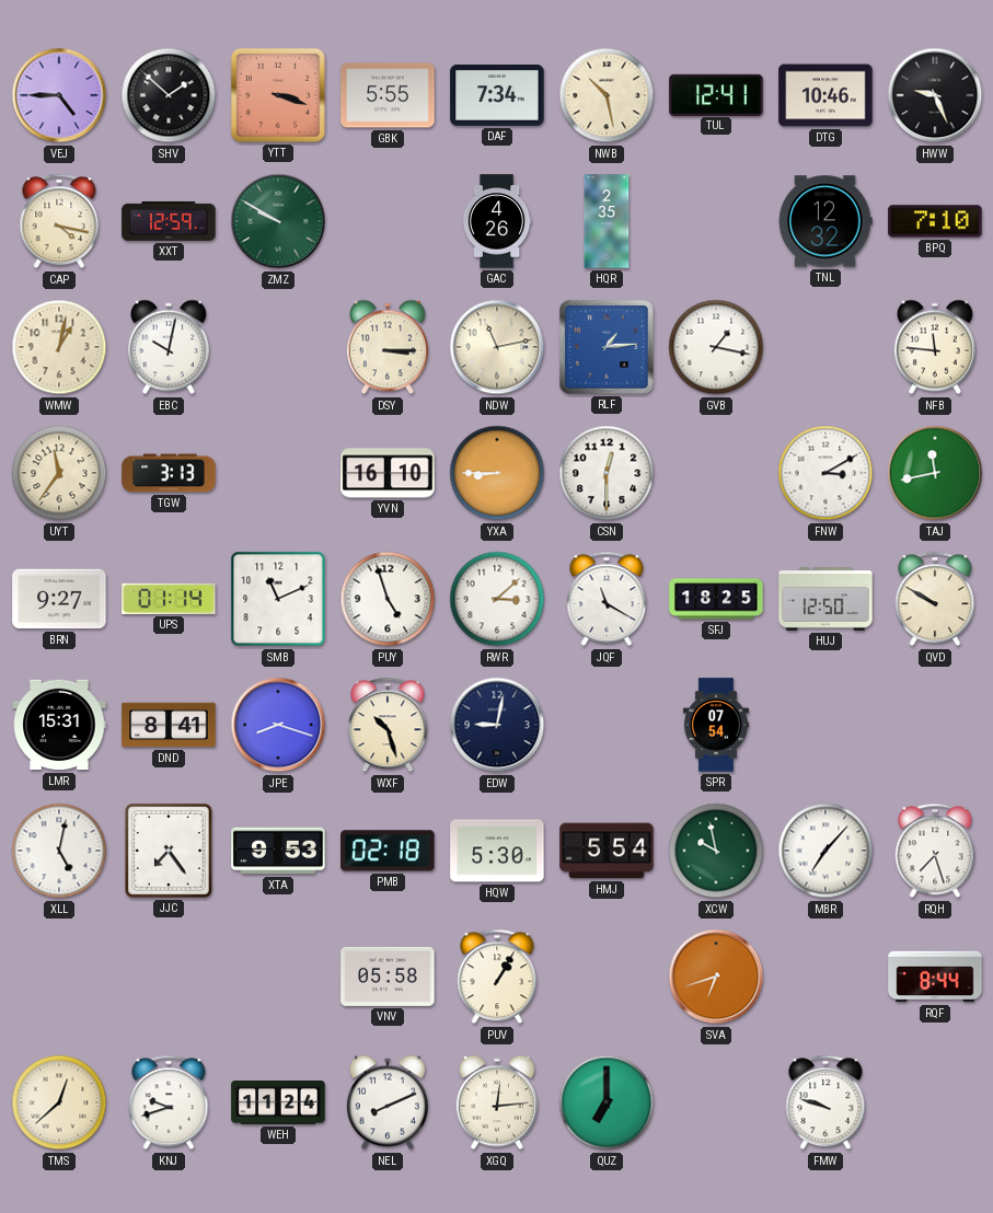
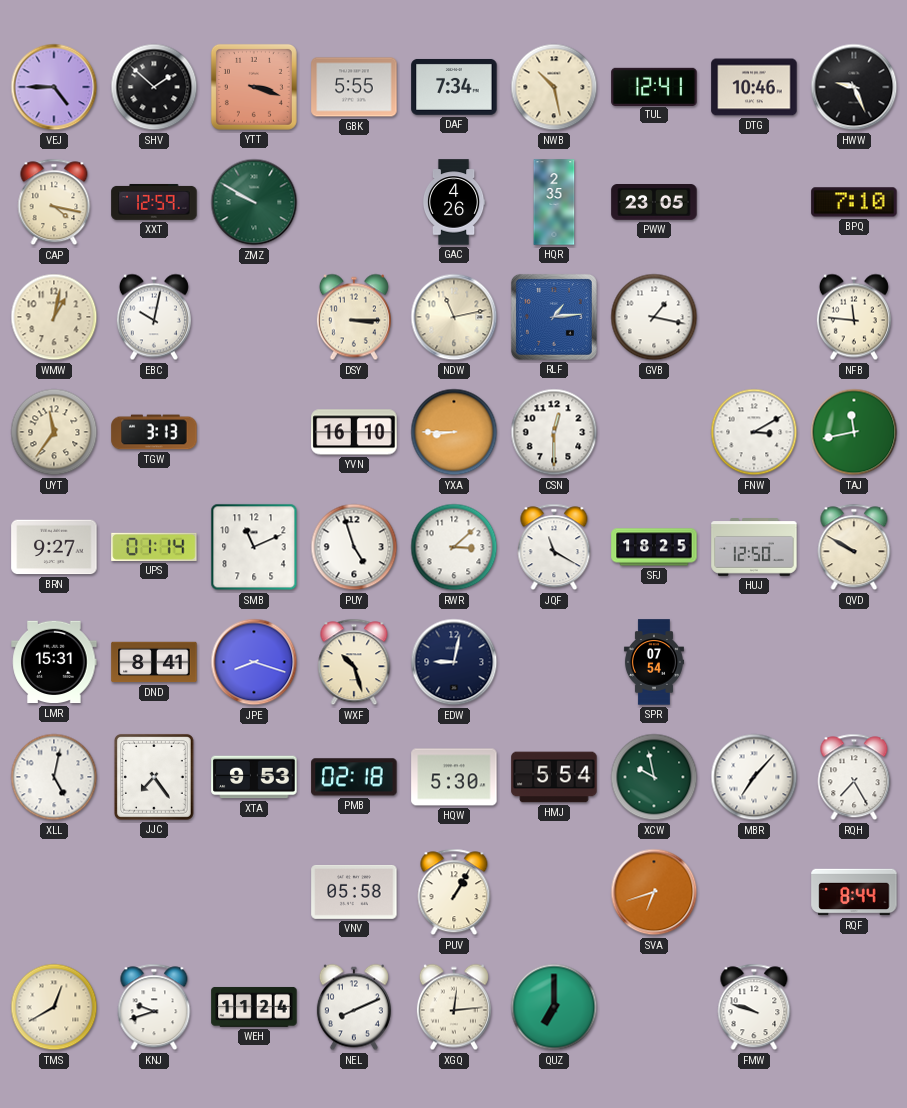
PWW: none -> 23:05 (654, 203)
TNL: 12:32 -> none (825, 221)
RQH: 7:27 -> 7:25 (854, 777)
TMS: 12:38 -> 12:40 (54, 1007)
